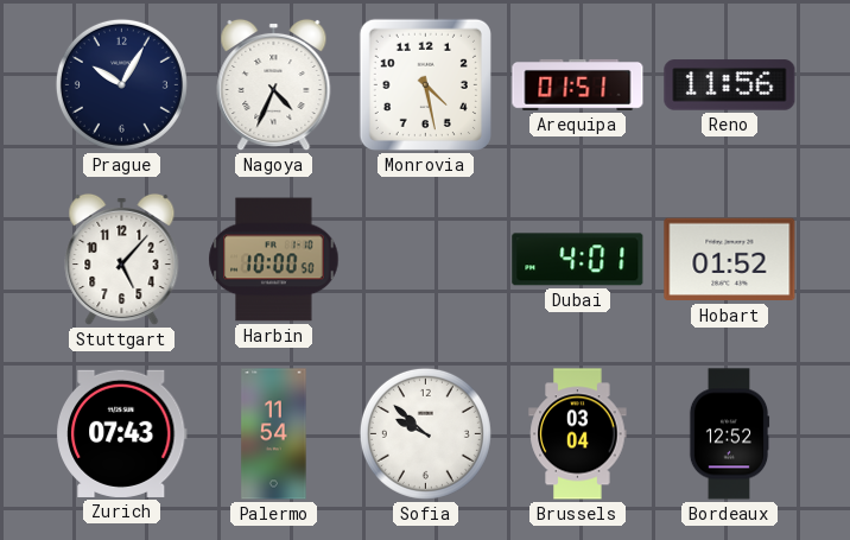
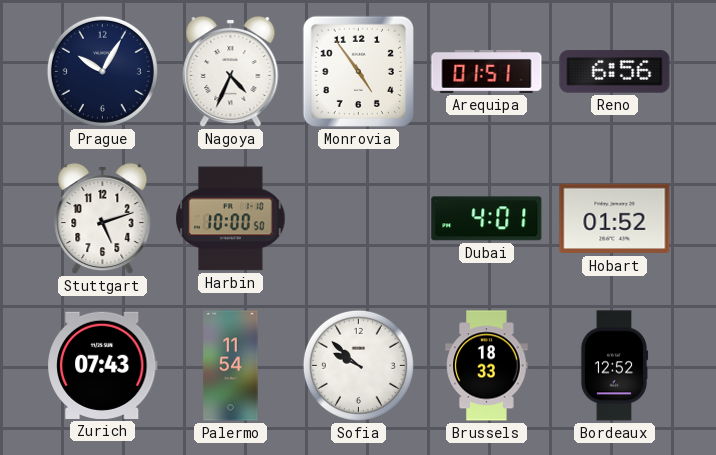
Monrovia: 4:28 -> 4:54 (358, 71)
Reno: 11:56 -> 6:56 (615, 72)
Stuttgart: 5:07 -> 5:12 (103, 219)
Brussels: 03:04 -> 18:33 (487, 366)
